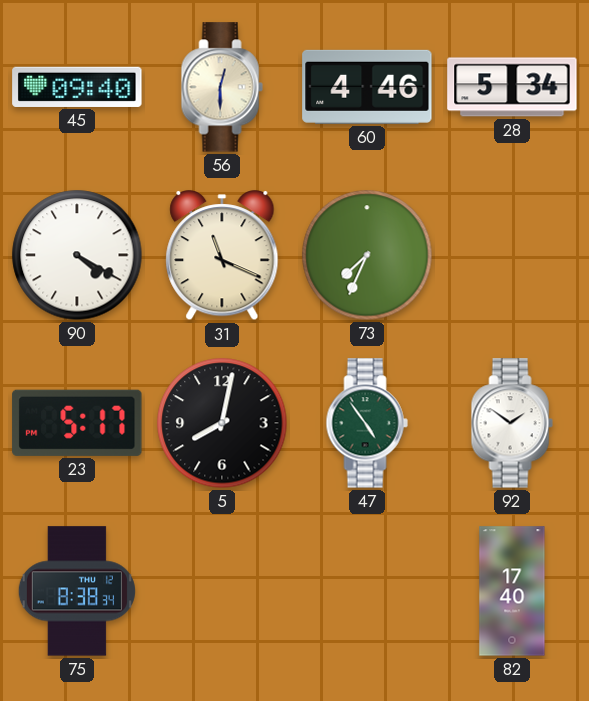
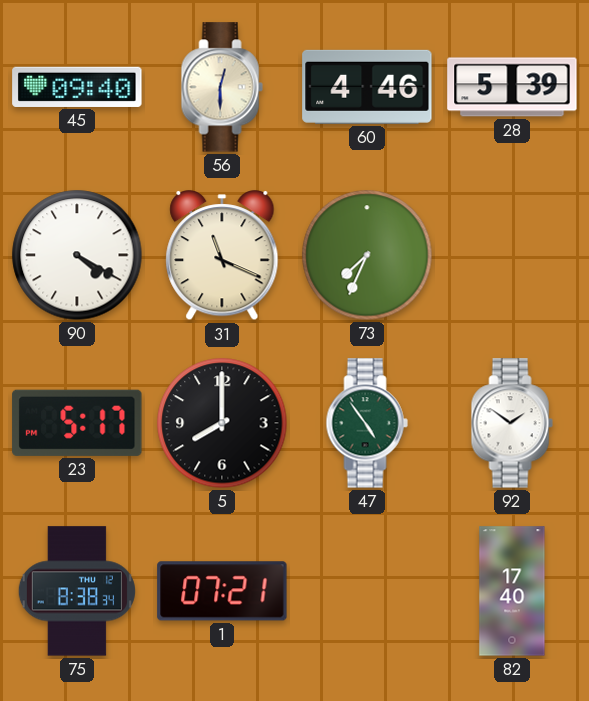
28: 5:34 -> 5:39 (512, 87)
5: 8:02 -> 8:00 (222, 423)
1: none -> 07:21 (222, 591)
